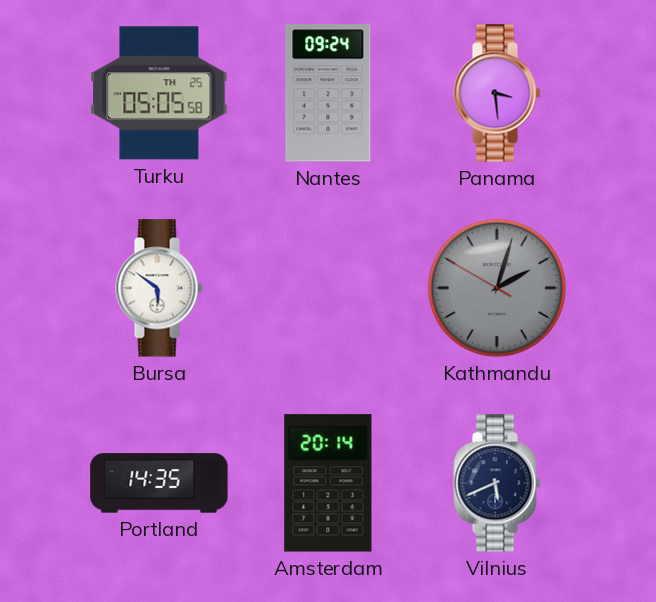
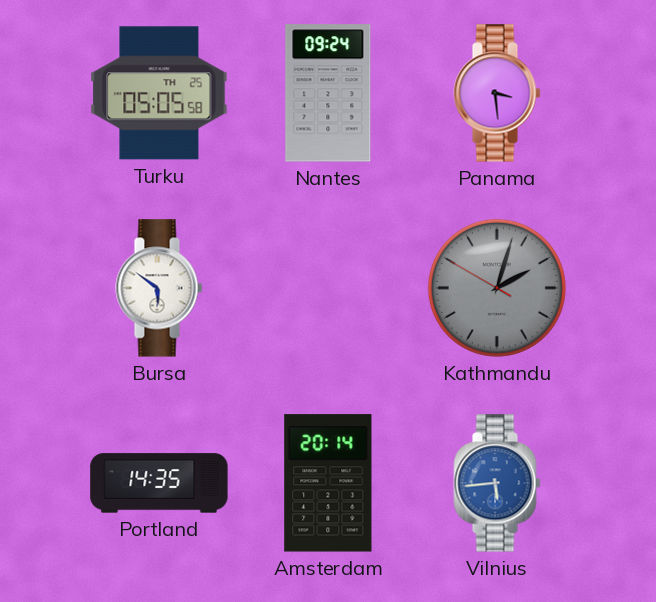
Vilnius: 5:41 -> 5:44 (497, 483)
Vilnius dial: navy -> blue (497, 483)
